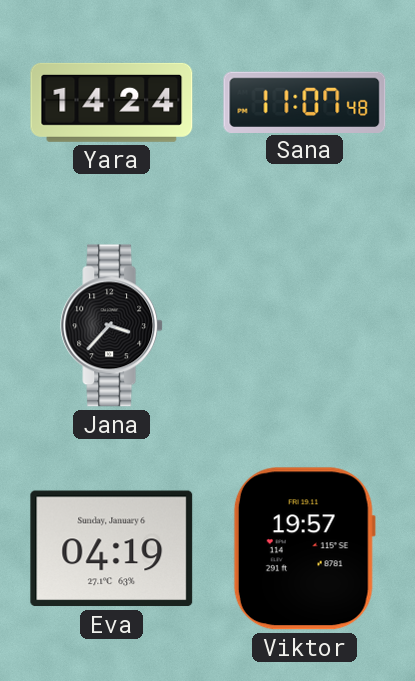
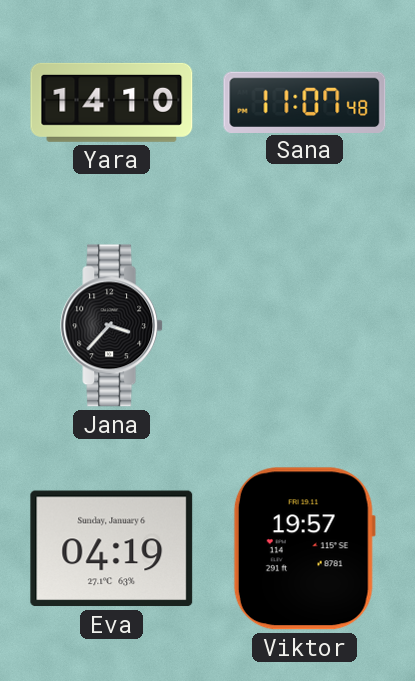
Yara: 14:24 -> 14:10 (112, 102)
